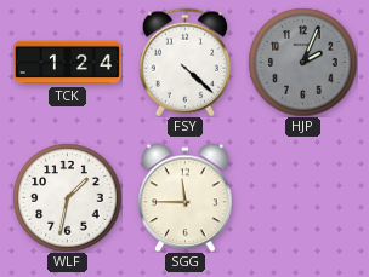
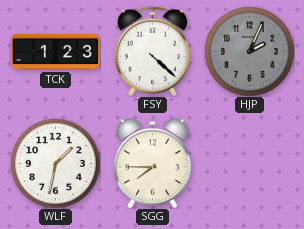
TCK: 1:24 -> 1:23 (55, 52)
SGG: 11:45 -> 7:45 (153, 163)
